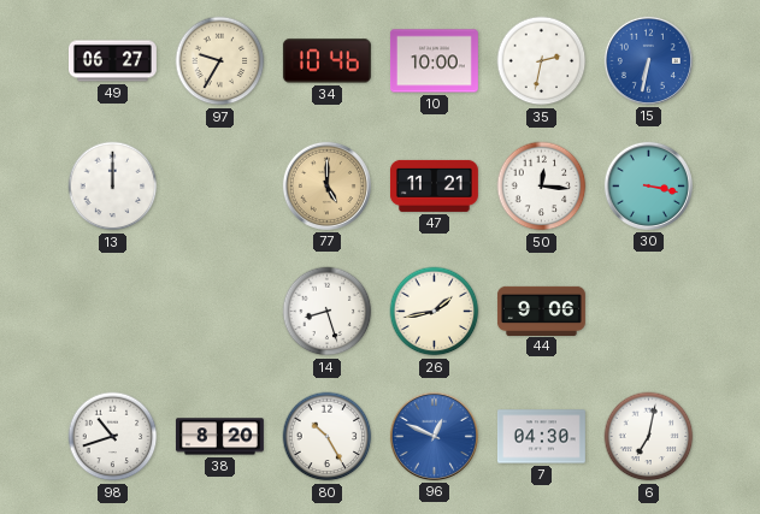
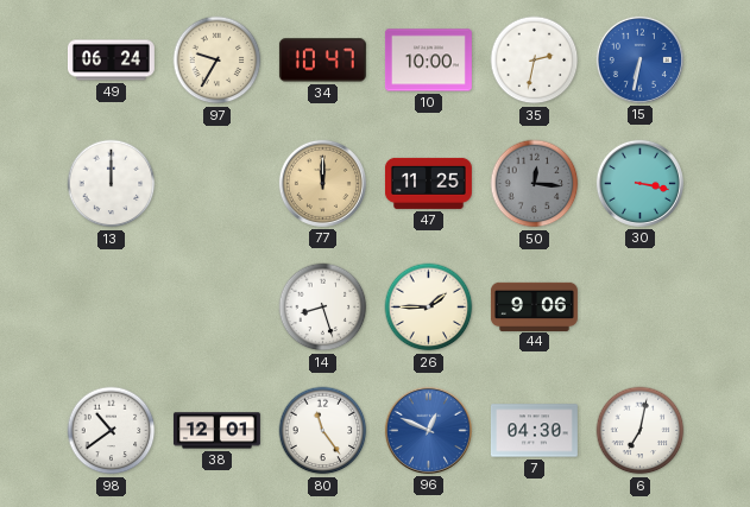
49: 06:27 -> 06:24 (112, 61)
34: 10:46 -> 10:47 (322, 61)
77: 5:00 -> 12:00 (322, 183)
47: 11:21 -> 11:25 (428, 183)
50 dial: white -> grey (535, 184)
26: 1:43 -> 1:45 (429, 308)
98: 10:42 -> 10:39 (112, 431)
38: 8:20 -> 12:01 (216, 431)
80: 10:25 -> 11:24 (323, 431)
